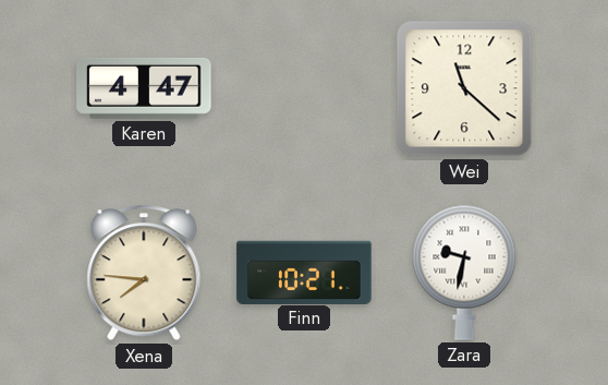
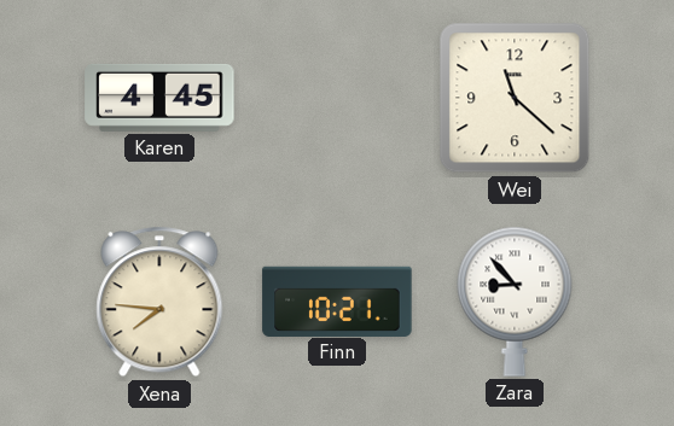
Karen: 4:47 -> 4:45 (159, 98)
Zara: 9:32 -> 8:53 (515, 302)
